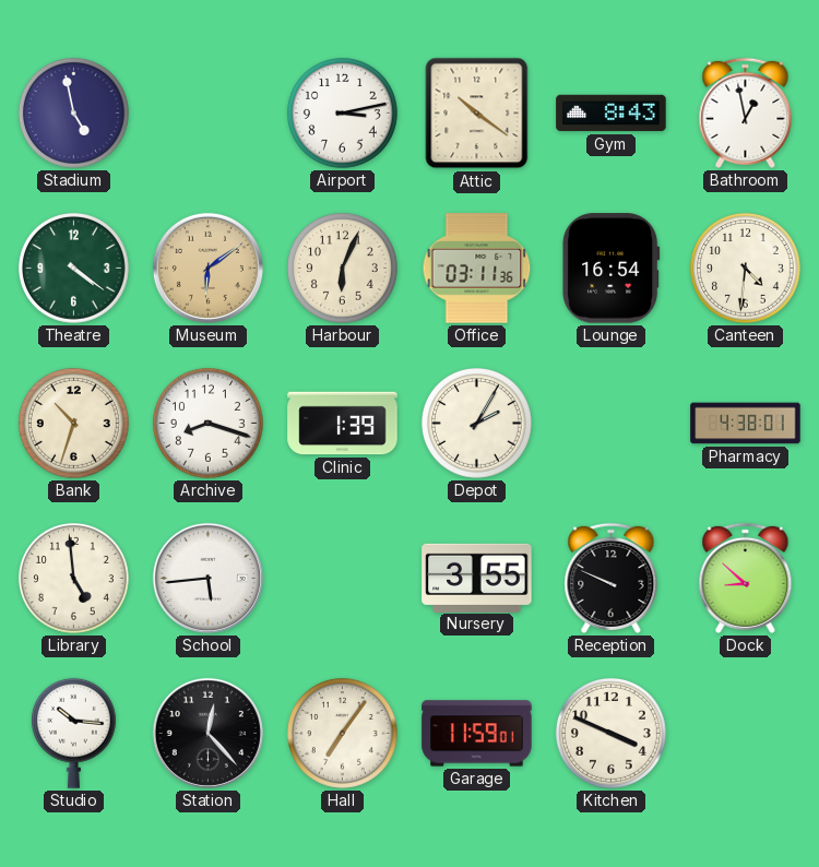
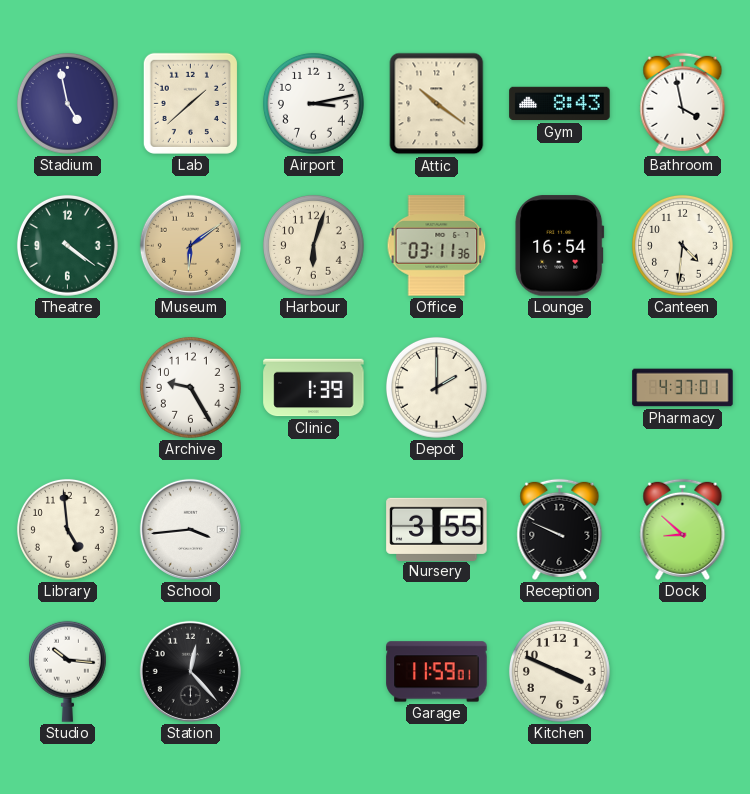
Lab: none -> 1:38 (190, 103)
Bathroom: 12:58 -> 3:58 (683, 103)
Harbour: 6:04 -> 6:03 (313, 245)
Bank: 10:33 -> none (73, 423)
Archive: 8:18 -> 9:25 (190, 387)
Depot: 2:05 -> 2:00 (436, 387)
Pharmacy: 4:38 -> 4:37 (683, 388)
School: 5:44 -> 3:44 (190, 529)
Hall: 7:06 -> none (342, 733)
